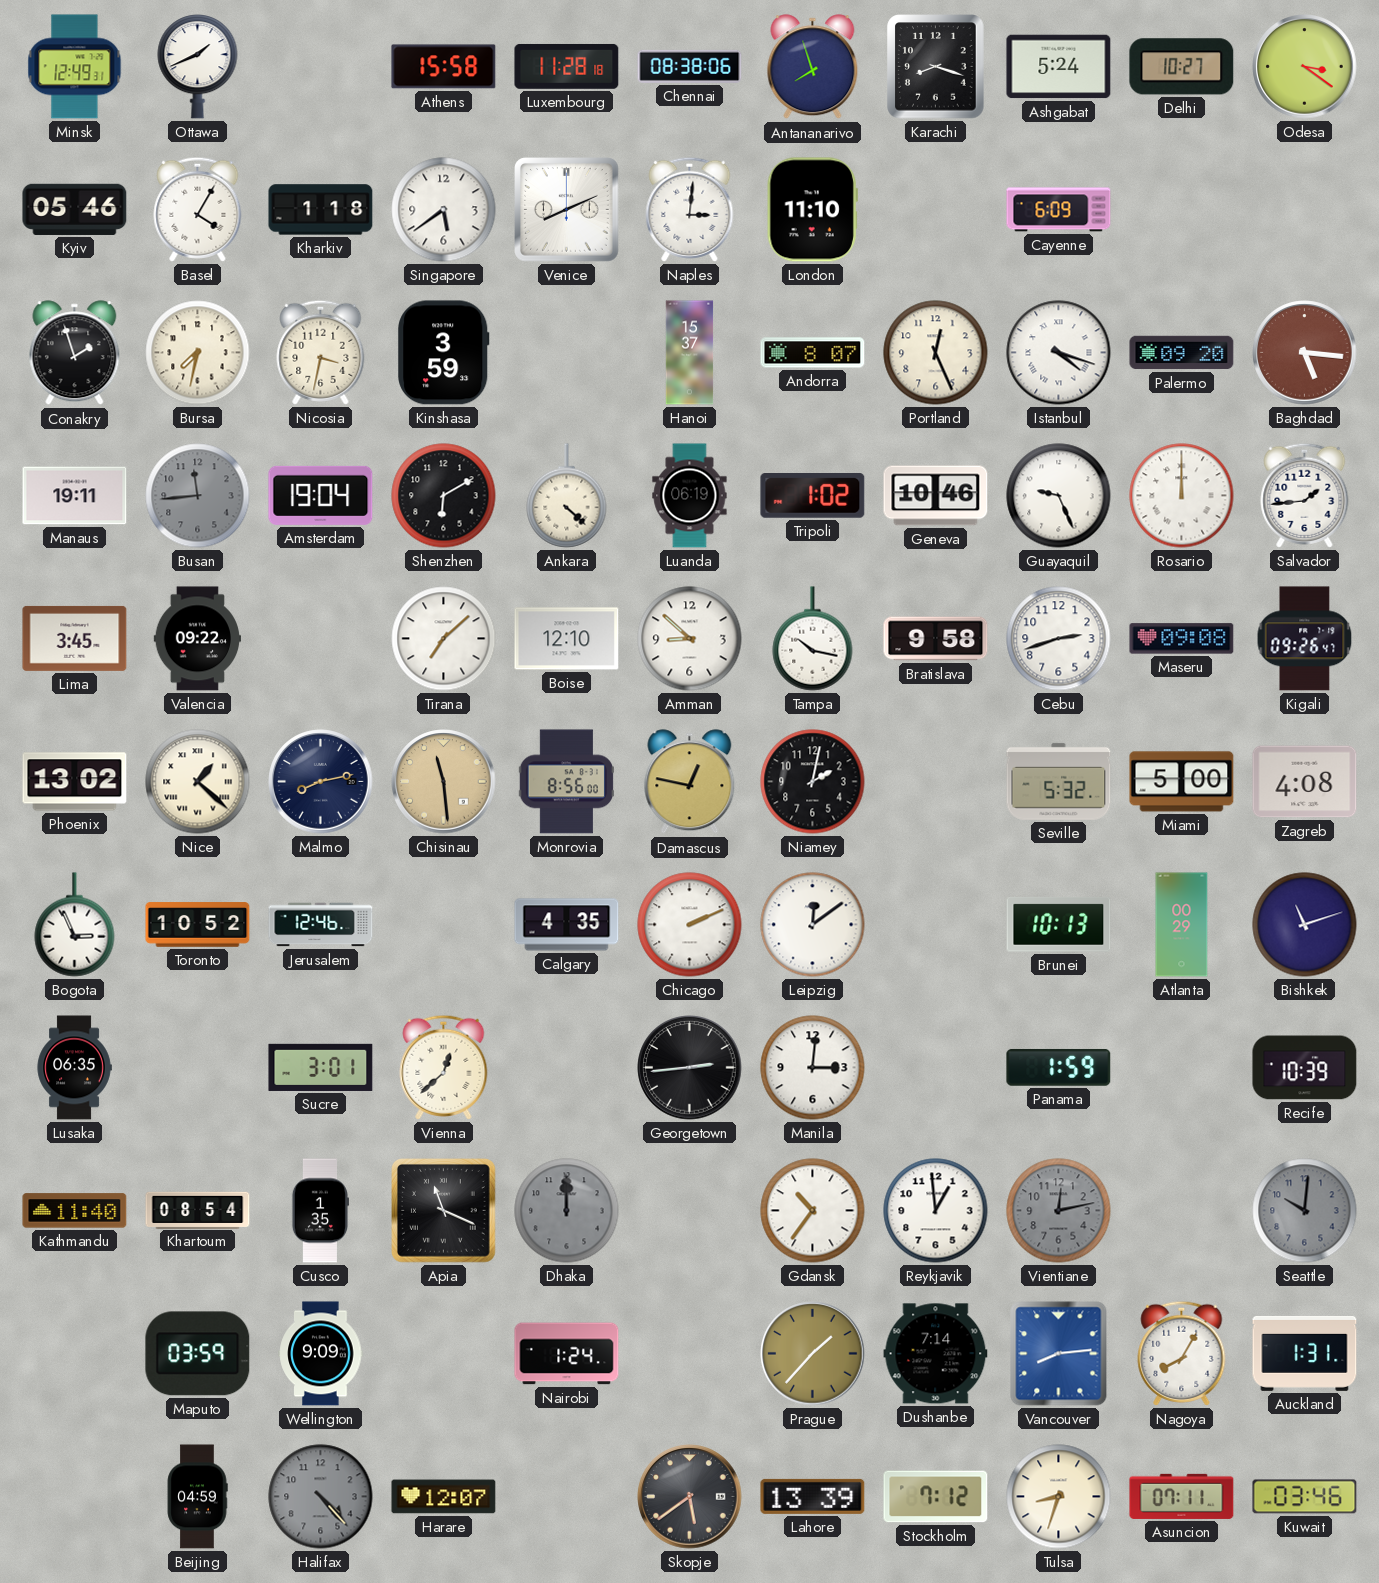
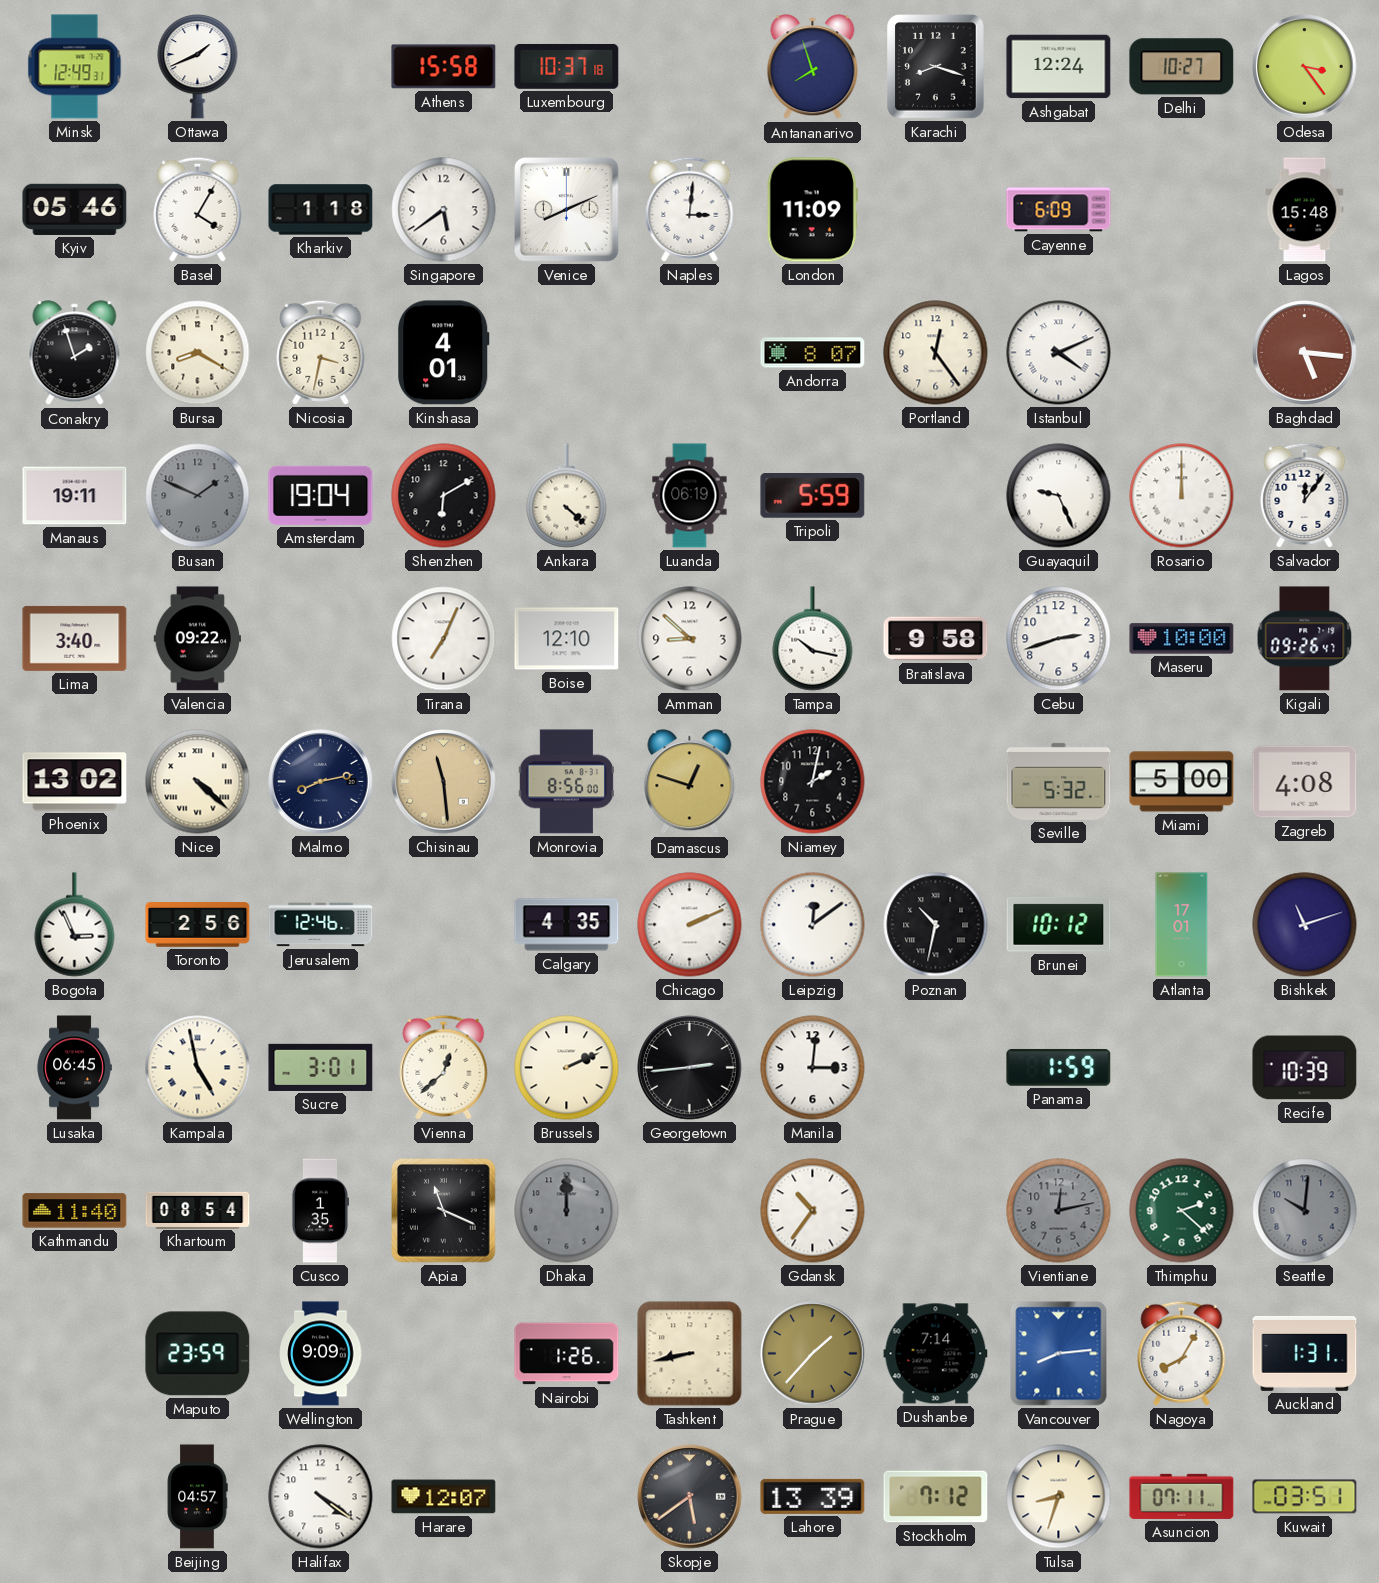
Luxembourg: 11:28 -> 10:37 (567, 66)
Chennai: 08:38 -> none (690, 66)
Ashgabat: 5:24 -> 12:24 (1059, 67)
Odesa: 3:21 -> 3:24 (1305, 67)
London: 11:10 -> 11:09 (812, 210)
Lagos: none -> 15:48 (1305, 210)
Bursa: 7:32 -> 8:20 (198, 353)
Kinshasa: 3:59 -> 4:01 (444, 353)
Hanoi: 15:37 -> none (690, 353)
Portland: 12:26 -> 12:24 (936, 353)
Istanbul: 4:18 -> 4:11 (1059, 353)
Palermo: 09:20 -> none (1182, 353)
Busan: 11:44 -> 1:49 (198, 496)
Tripoli: 1:02 -> 5:59 (813, 496)
Geneva: 10:46 -> none (936, 496)
Salvador: 1:44 -> 12:06 (1305, 495)
Lima: 3:45 -> 3:40 (75, 638)
Tirana: 7:08 -> 7:04 (444, 639)
Maseru: 09:08 -> 10:00 (1182, 639)
Nice: 1:22 -> 4:22 (198, 782)
Damascus: 12:47 -> 12:48 (690, 782)
Toronto: 10:52 -> 2:56 (198, 925)
Poznan: none -> 10:32 (936, 925)
Brunei: 10:13 -> 10:12 (1059, 925)
Atlanta: 00:29 -> 17:01 (1182, 925)
Lusaka: 06:35 -> 06:45 (74, 1068)
Kampala: none -> 4:58 (198, 1068)
Brussels: none -> 2:11 (567, 1068)
Reykjavik: 12:59 -> none (936, 1211)
Thimphu: none -> 2:22 (1182, 1211)
Maputo: 03:59 -> 23:59 (198, 1354)
Nairobi: 1:24 -> 1:26 (567, 1354)
Tashkent: none -> 8:43 (690, 1354)
Beijing: 04:59 -> 04:57 (197, 1497)
Halifax: 4:23 -> 4:21 (321, 1497)
Halifax dial: grey -> white (321, 1497)
Kuwait: 03:46 -> 03:51 (1305, 1497)
